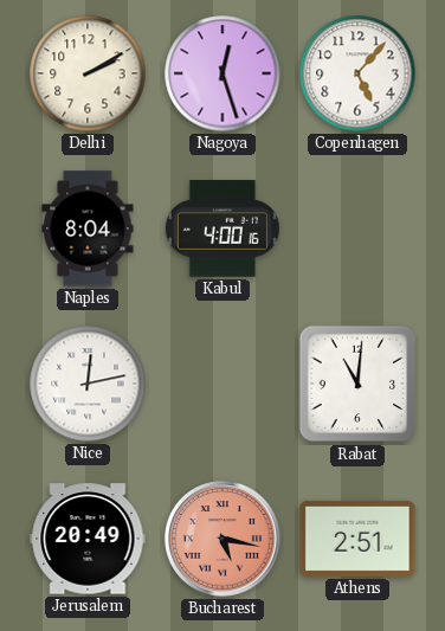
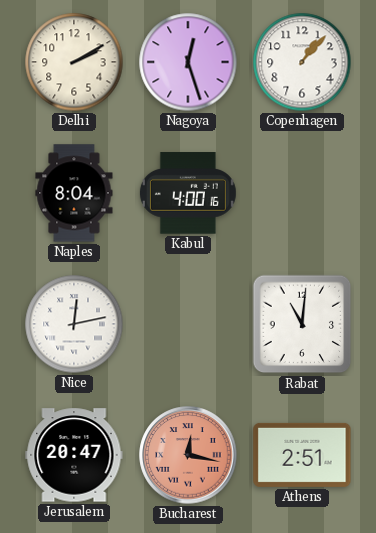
Copenhagen: 5:07 -> 1:07 (302, 62)
Jerusalem: 20:49 -> 20:47 (74, 455)
Bucharest: 5:17 -> 12:17 (188, 455)
